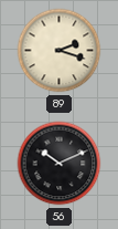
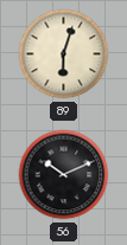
89: 2:18 -> 6:03 (64, 54)
